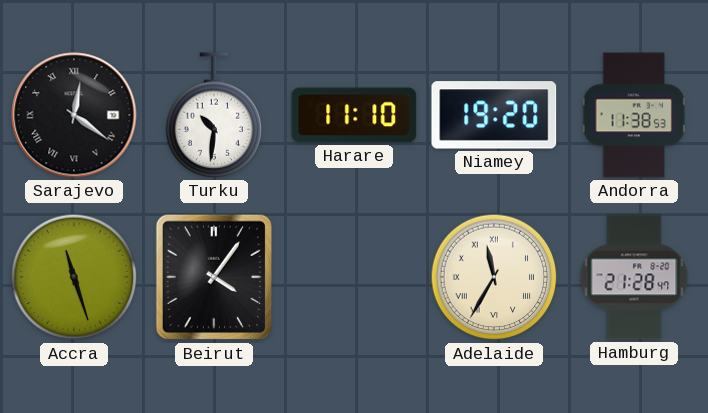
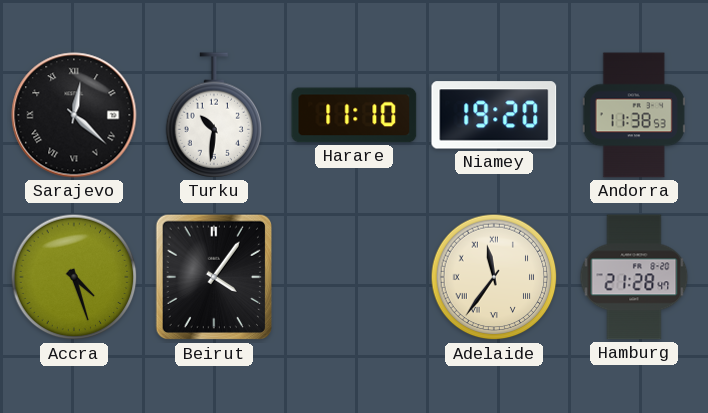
Sarajevo: 12:21 -> 12:22 (74, 115)
Accra: 11:27 -> 4:27 (74, 277)
Adelaide: 11:35 -> 11:36 (494, 277)
